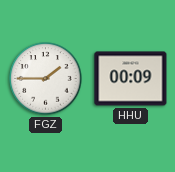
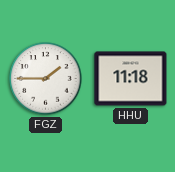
HHU: 00:09 -> 11:18 (131, 79)
